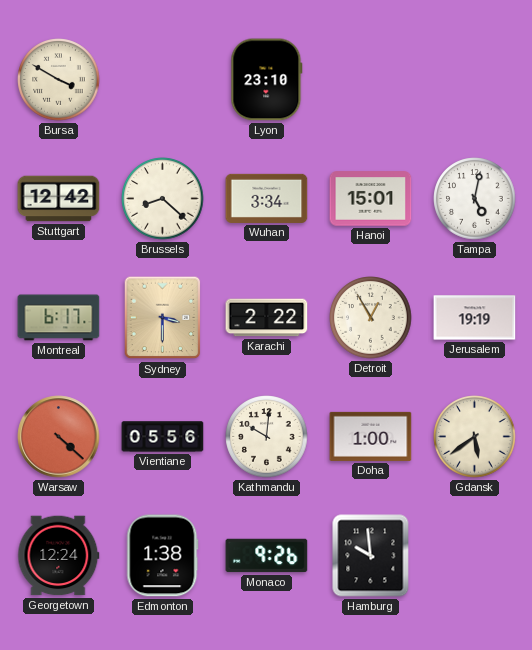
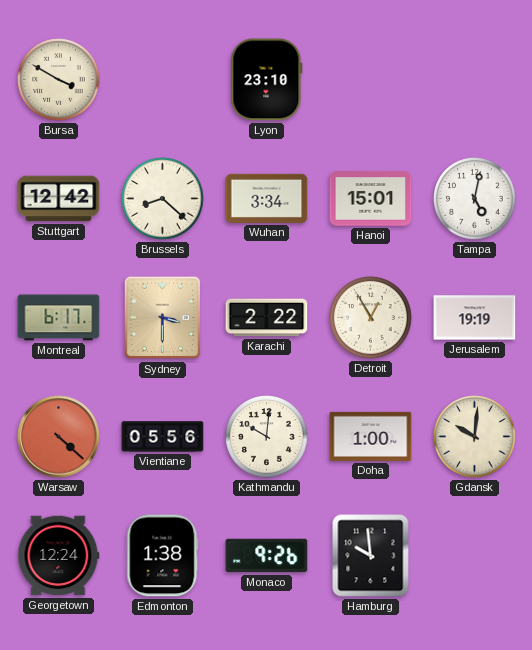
Gdansk: 5:39 -> 10:01 (475, 437)
